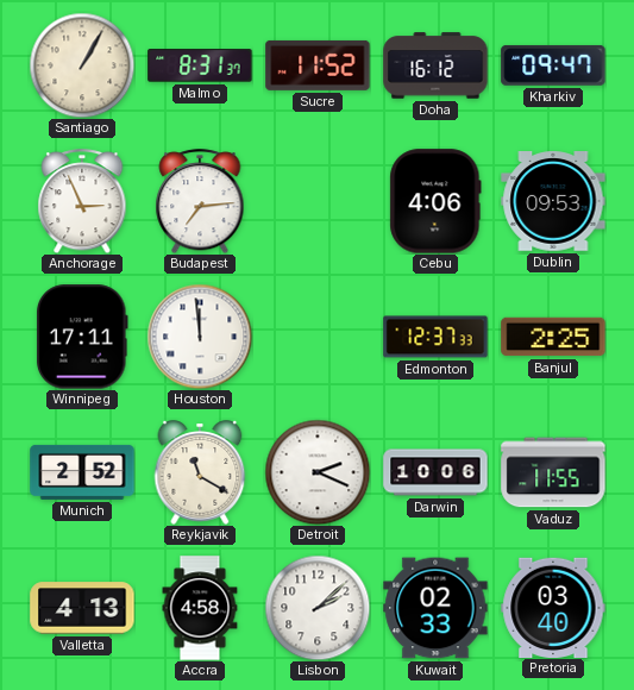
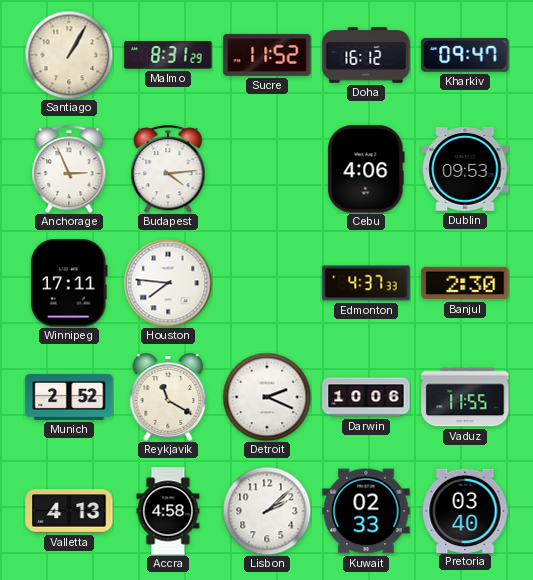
Malmo: 8:31:37 -> 8:31:29 (168, 55)
Budapest: 7:14 -> 4:14 (168, 169)
Houston: 11:59 -> 7:46 (168, 283)
Edmonton: 12:37 -> 4:37 (366, 283)
Banjul: 2:25 -> 2:30 (465, 283)
